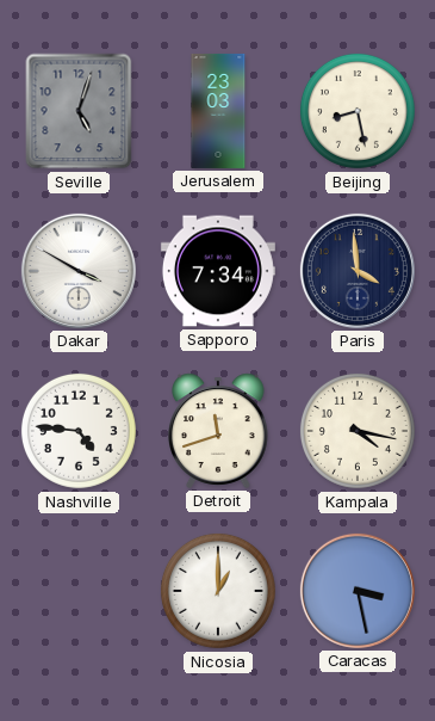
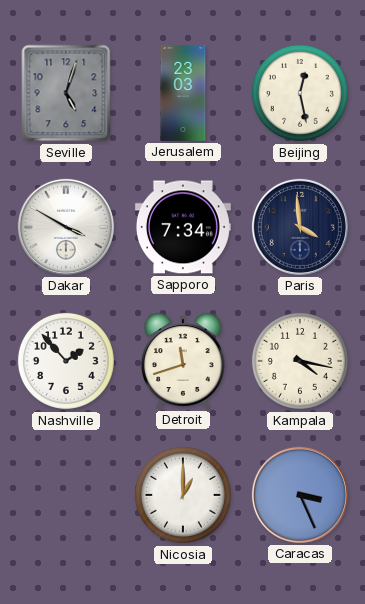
Beijing: 8:28 -> 12:28 (300, 93)
Nashville: 4:46 -> 1:53 (66, 361)
Caracas: 3:28 -> 3:26 (300, 495)
